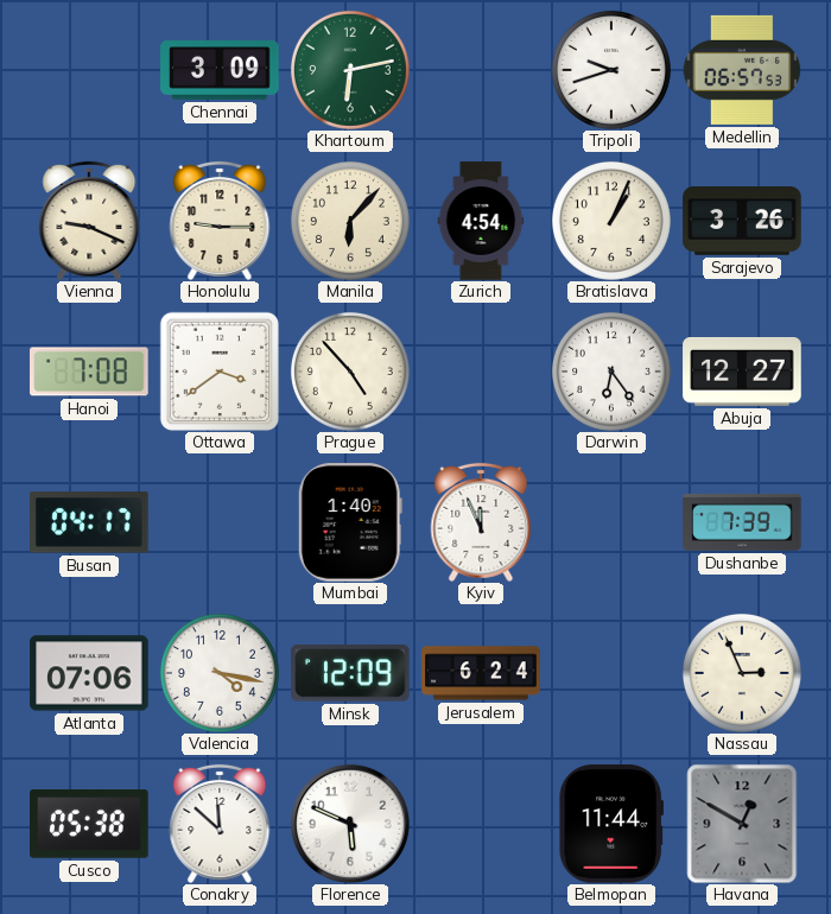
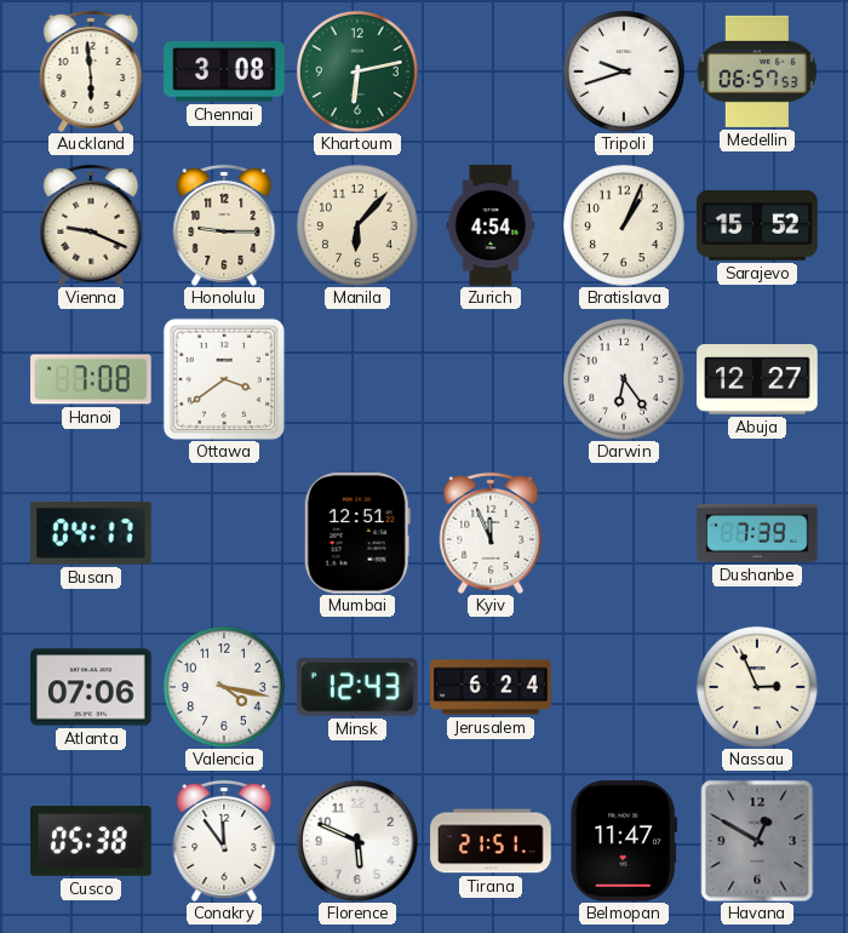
Auckland: none -> 5:59 (91, 71)
Chennai: 3:09 -> 3:08 (224, 71)
Sarajevo: 3:26 -> 15:52 (757, 227)
Prague: 4:53 -> none (350, 372)
Mumbai: 1:40 -> 12:51 (357, 533)
Minsk: 12:09 -> 12:43 (359, 687)
Conakry: 11:52 -> 11:54 (224, 841)
Tirana: none -> 21:51 (491, 841)
Belmopan: 11:44 -> 11:47 (623, 841)
